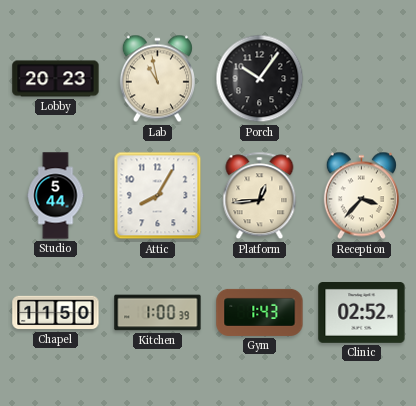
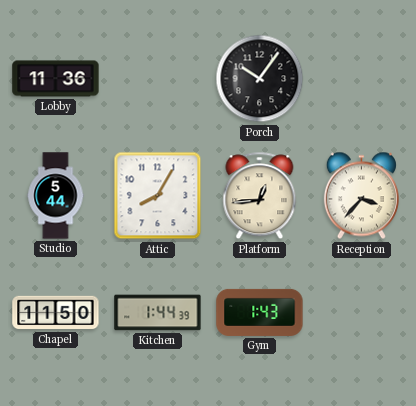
Lobby: 20:23 -> 11:36 (56, 79)
Lab: 10:58 -> none (157, 79)
Kitchen: 1:00 -> 1:44 (158, 313)
Clinic: 02:52 -> none (362, 313)
